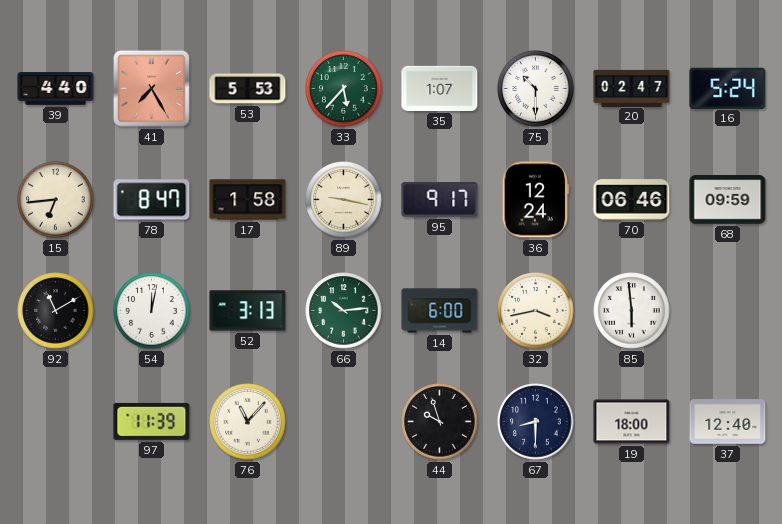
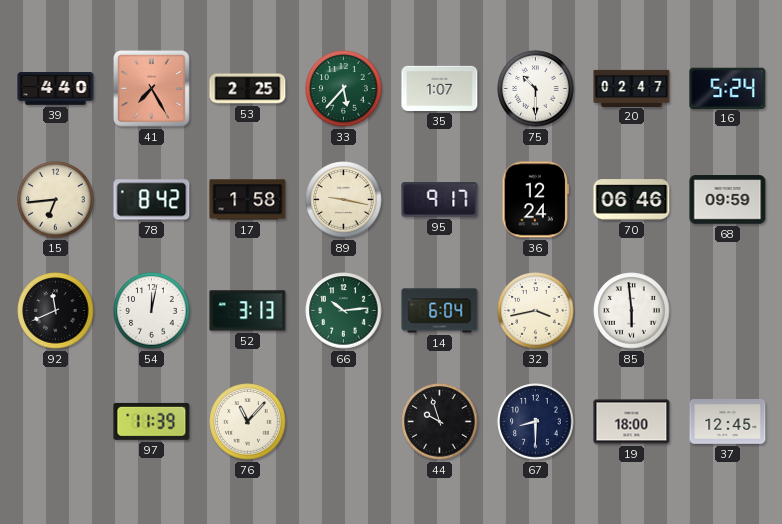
53: 5:53 -> 2:25 (248, 89)
78: 8:47 -> 8:42 (152, 200)
92: 11:10 -> 11:41 (56, 311)
14: 6:00 -> 6:04 (440, 311)
37: 12:40 -> 12:45 (728, 422)
